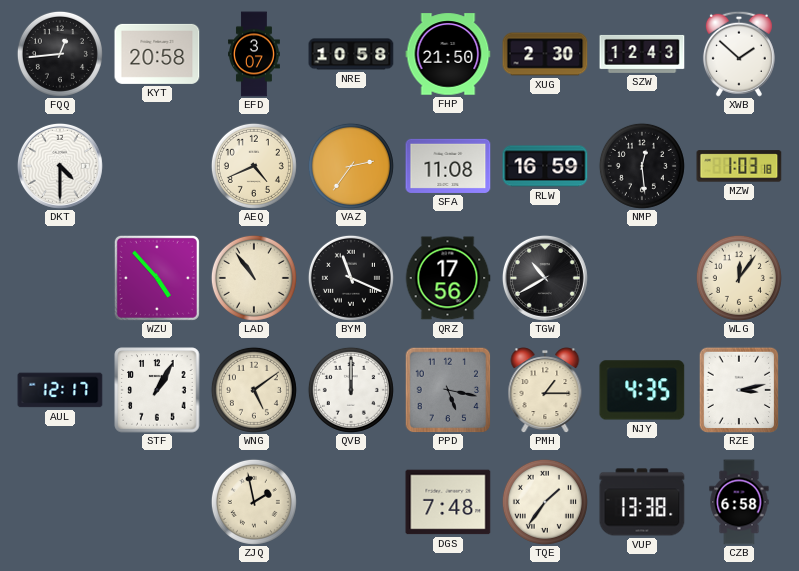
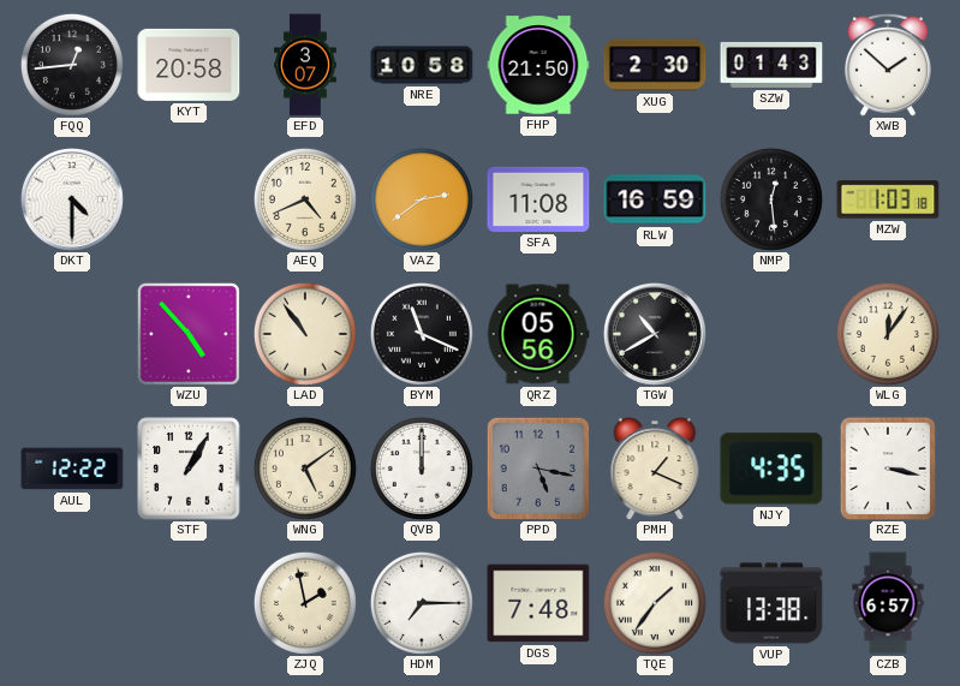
SZW: 12:43 -> 01:43 (771, 65)
VAZ: 2:36 -> 2:39 (422, 199)
QRZ: 17:56 -> 05:56 (538, 334)
AUL: 12:17 -> 12:22 (72, 469)
PMH: 1:15 -> 1:19 (655, 469)
RZE: 3:13 -> 3:17 (887, 467)
HDM: none -> 7:15 (422, 603)
CZB: 6:58 -> 6:57 (888, 603)
